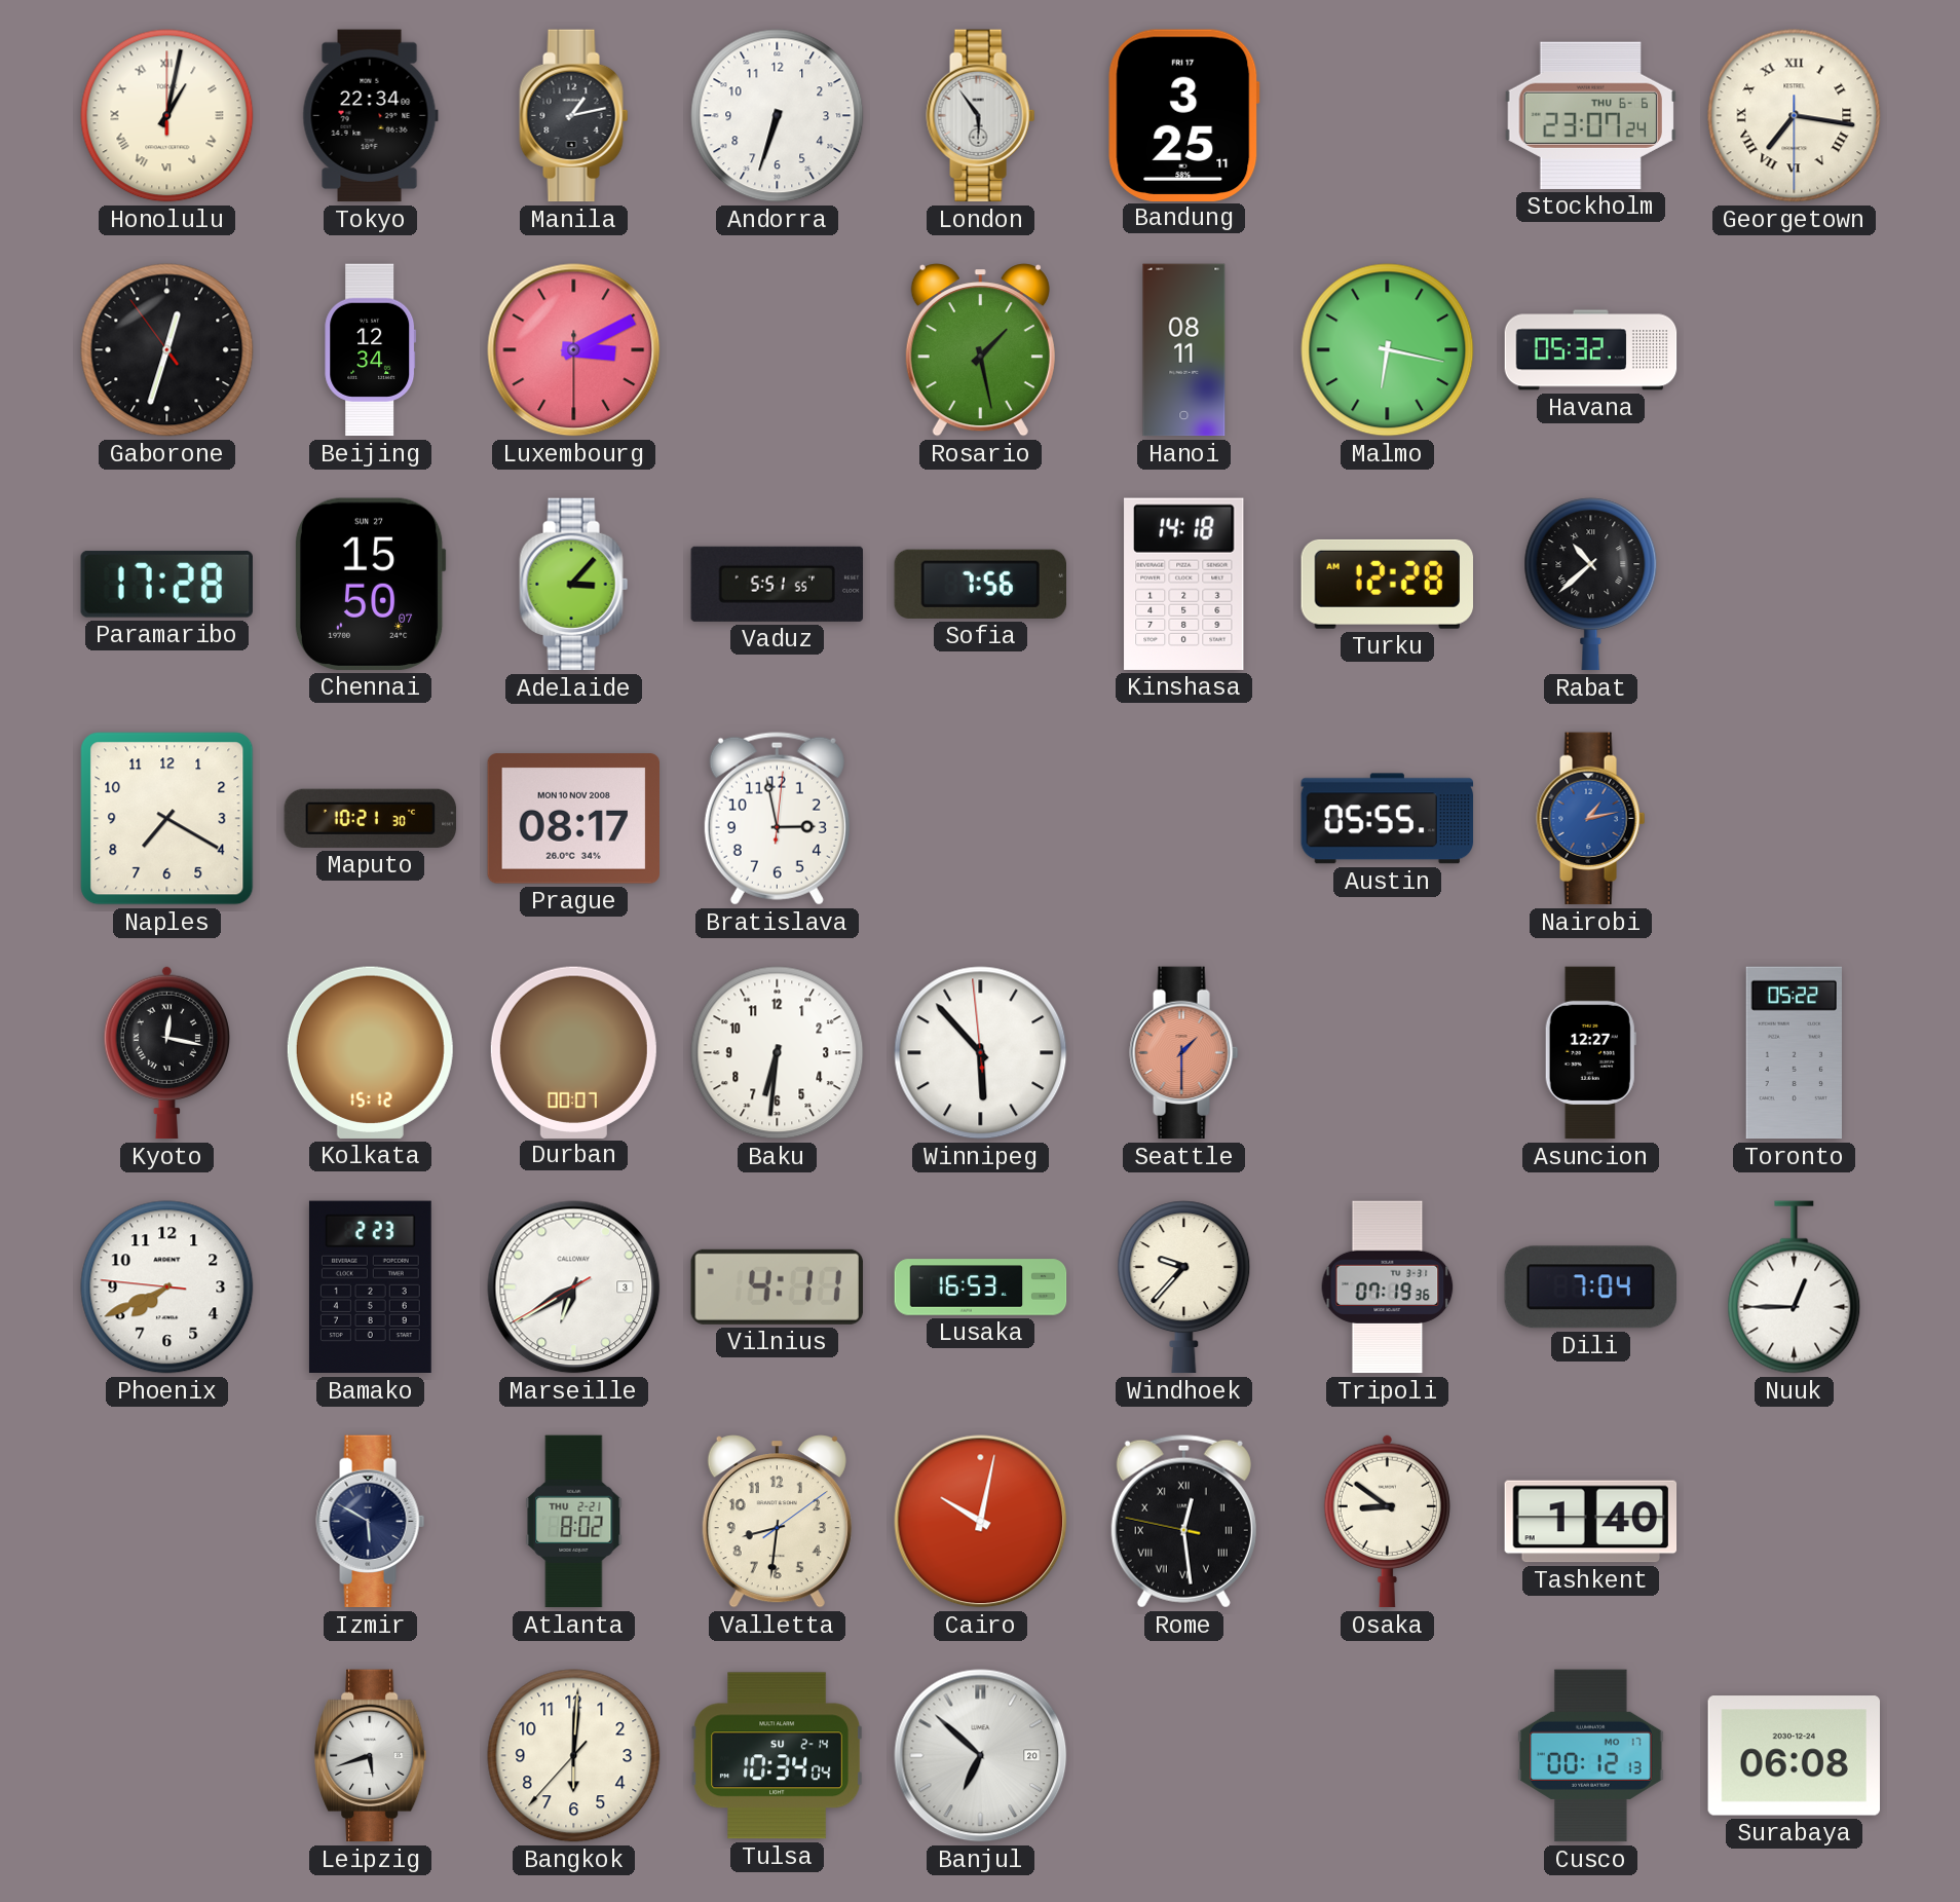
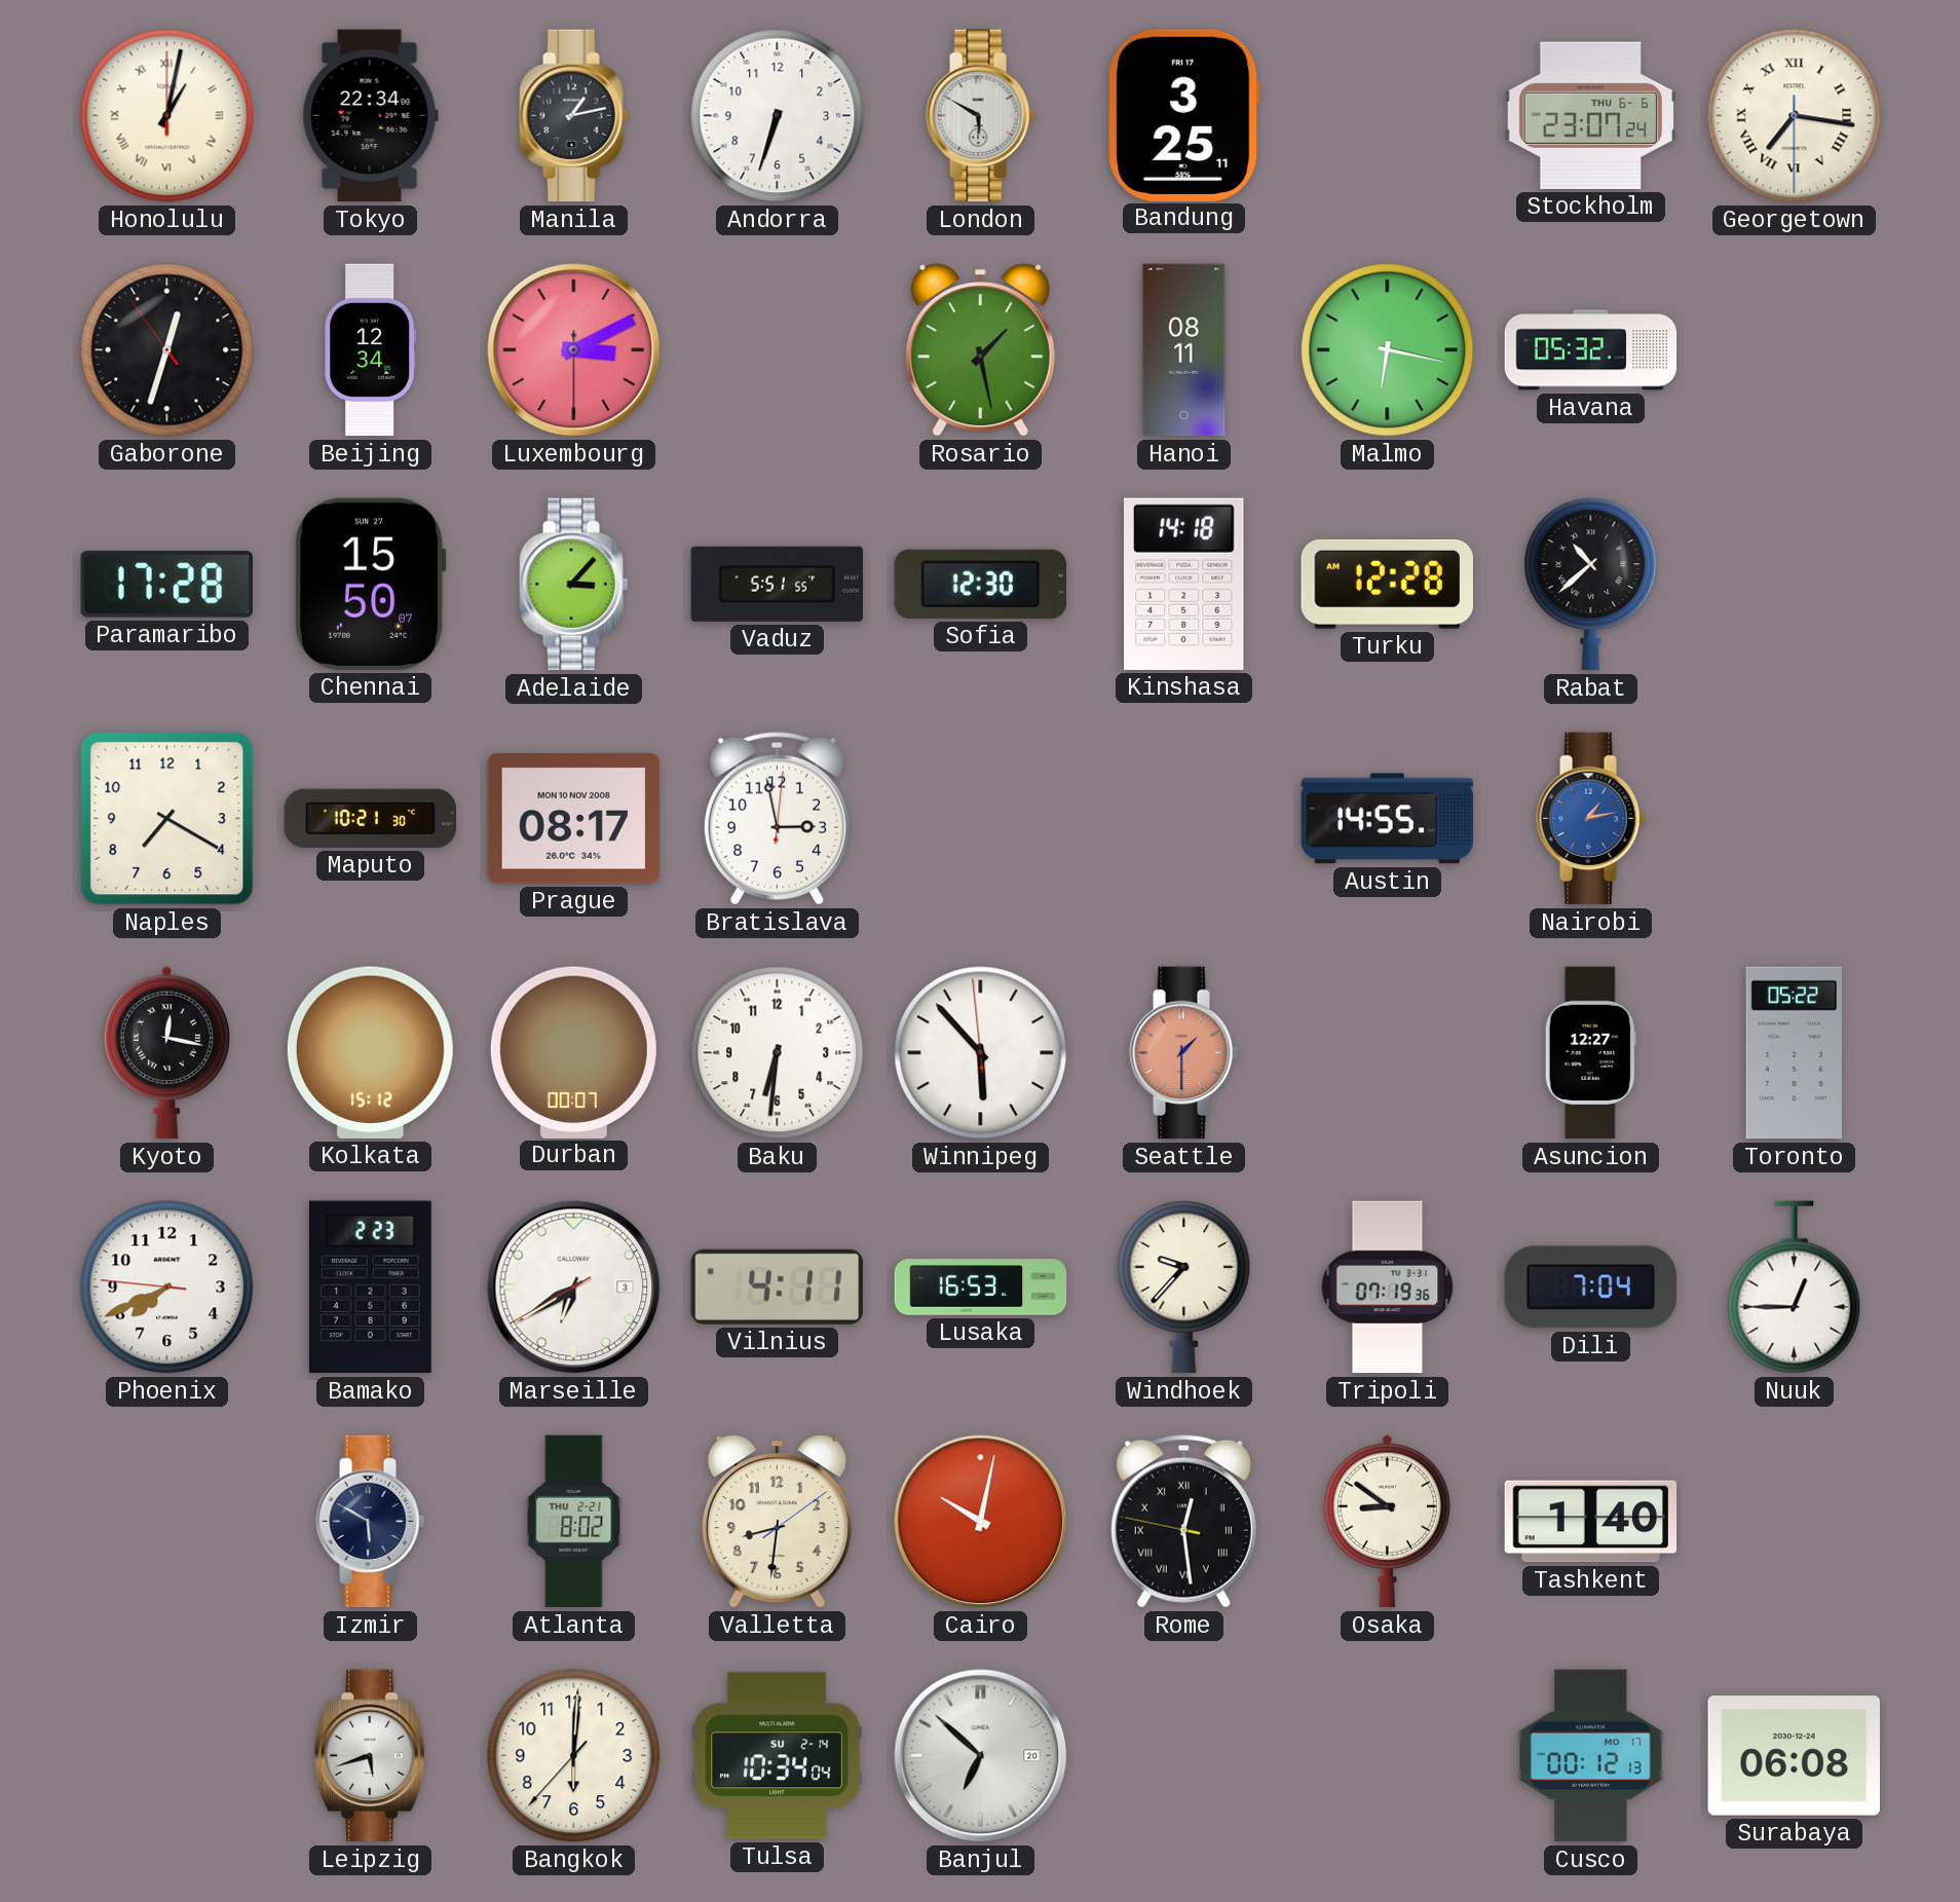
London: 5:54 -> 5:50 (981, 116)
Sofia: 7:56 -> 12:30 (980, 584)
Austin: 05:55 -> 14:55 (1388, 819)
